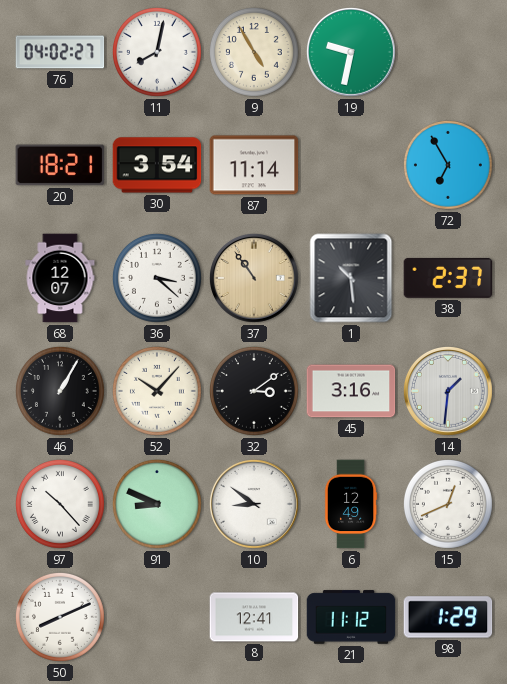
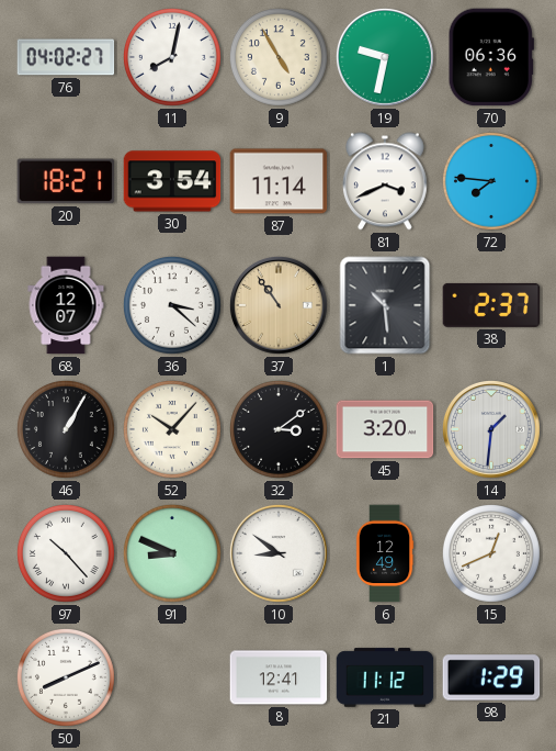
70: none -> 06:36 (491, 57)
81: none -> 3:41 (385, 181)
72: 6:55 -> 7:46 (491, 181)
45: 3:16 -> 3:20 (385, 429)
